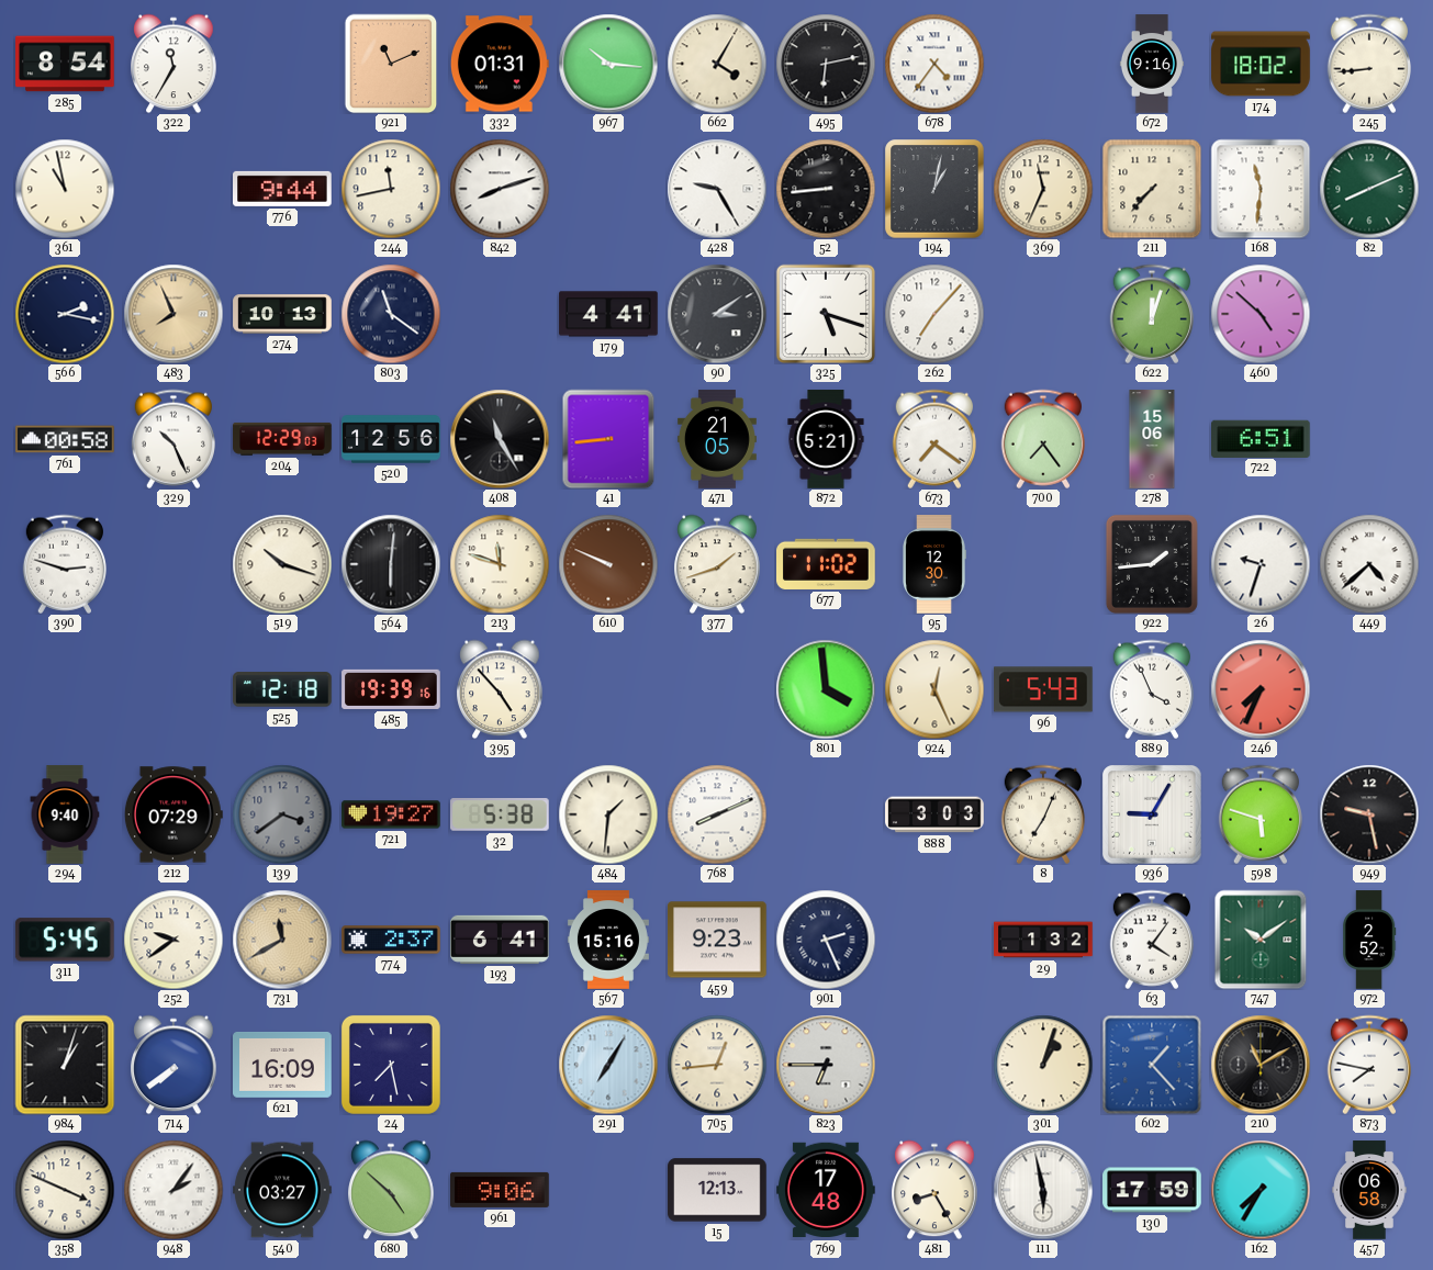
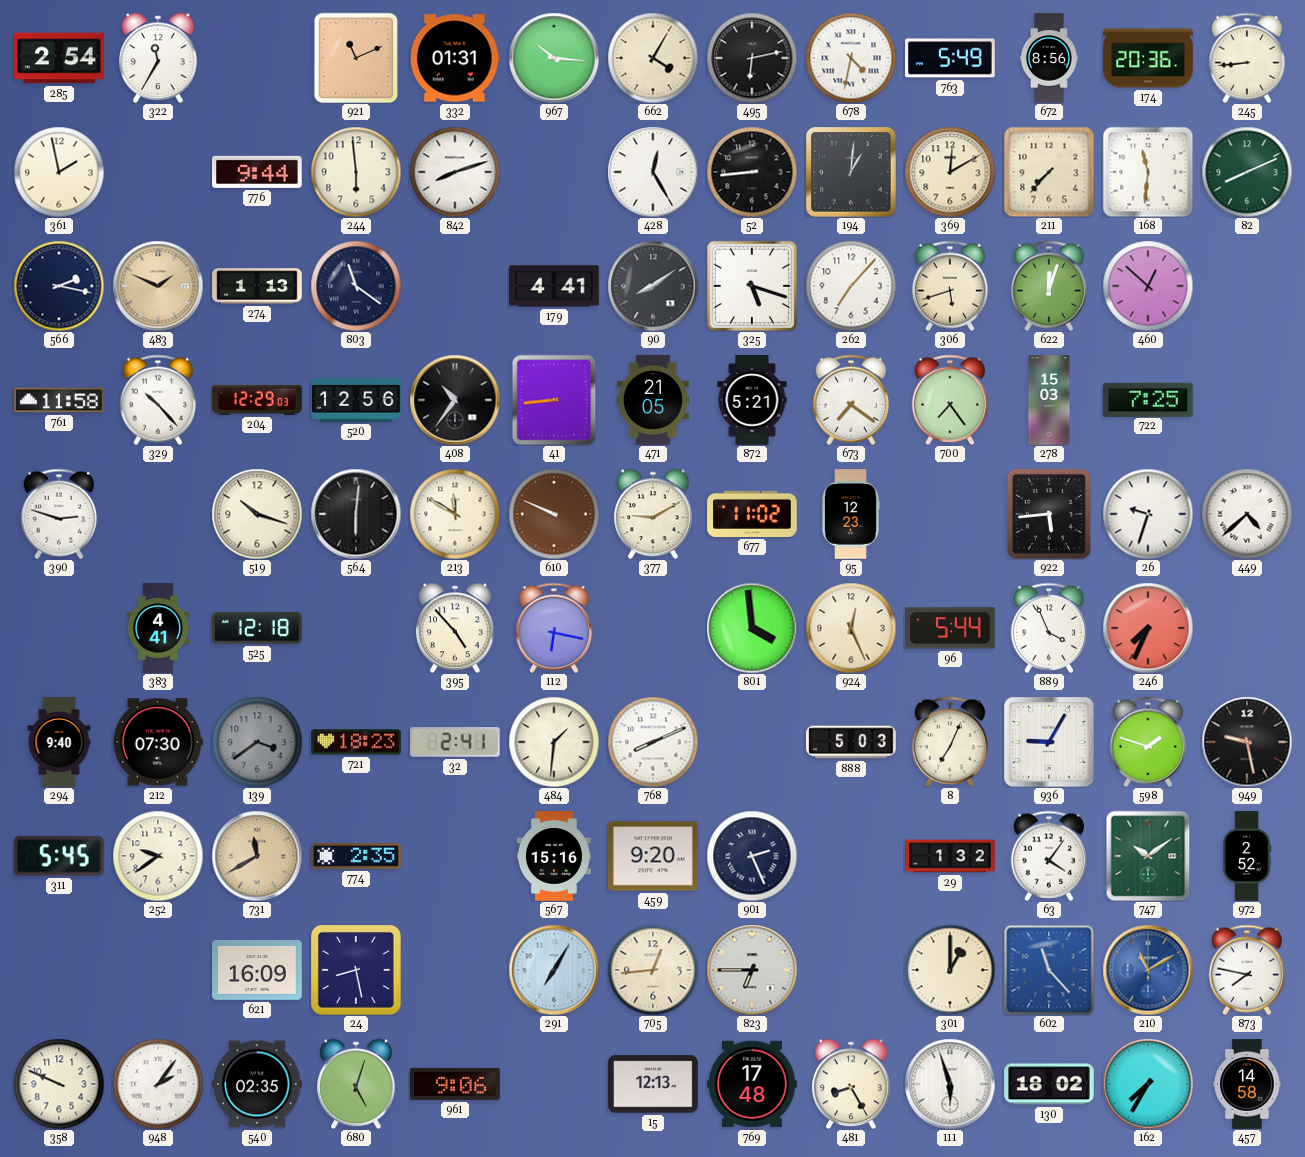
285: 8:54 -> 2:54 (59, 58)
678: 4:36 -> 4:32 (851, 58)
763: none -> 5:49 (950, 58)
672: 9:16 -> 8:56 (1049, 58)
174: 18:02 -> 20:36 (1148, 58)
361: 10:58 -> 1:58 (59, 172)
244: 11:43 -> 5:59 (356, 172)
428: 9:25 -> 12:25 (653, 172)
194: 1:02 -> 1:01 (851, 172)
369: 11:34 -> 12:10 (950, 172)
483: 7:56 -> 1:49 (158, 286)
274: 10:13 -> 1:13 (257, 286)
90: 3:09 -> 8:09 (653, 286)
306: none -> 5:42 (949, 286)
460: 4:52 -> 12:52 (1148, 286)
761: 00:58 -> 11:58 (59, 400)
329: 10:26 -> 10:23 (157, 400)
408: 11:25 -> 10:36 (455, 400)
278: 15:06 -> 15:03 (1049, 400)
722: 6:51 -> 7:25 (1149, 399)
213: 11:48 -> 11:50 (455, 514)
377: 1:42 -> 9:10 (653, 514)
95: 12:30 -> 12:23 (851, 514)
922: 1:44 -> 5:44 (1049, 514)
383: none -> 4:41 (158, 628)
485: 19:39 -> none (391, 689)
112: none -> 6:17 (553, 628)
96: 5:43 -> 5:44 (951, 628)
212: 07:29 -> 07:30 (158, 742)
721: 19:27 -> 18:23 (356, 742)
32: 5:38 -> 2:41 (456, 743)
888: 3:03 -> 5:03 (851, 742)
598: 5:48 -> 1:48 (1147, 742)
774: 2:37 -> 2:35 (356, 856)
193: 6:41 -> none (501, 940)
459: 9:23 -> 9:20 (654, 856)
984: 1:03 -> none (65, 1065)
714: 7:39 -> none (173, 1065)
24: 7:28 -> 8:28 (356, 970)
301: 1:03 -> 1:00 (950, 970)
602: 1:23 -> 11:23 (1049, 970)
210 dial: black -> blue (1148, 970)
358: 3:49 -> 9:49 (59, 1084)
540: 03:27 -> 02:35 (257, 1084)
680: 4:52 -> 5:03 (356, 1084)
111: 5:58 -> 5:57 (950, 1084)
130: 17:59 -> 18:02 (1049, 1084)
457: 06:58 -> 14:58 (1247, 1084)
